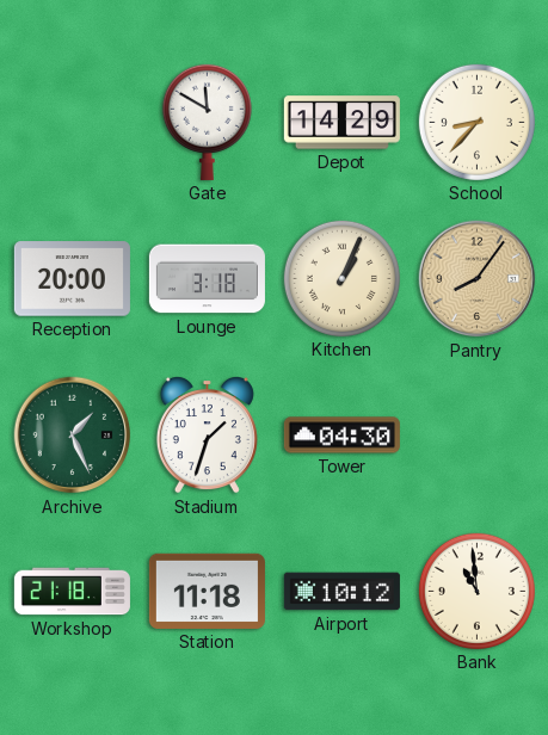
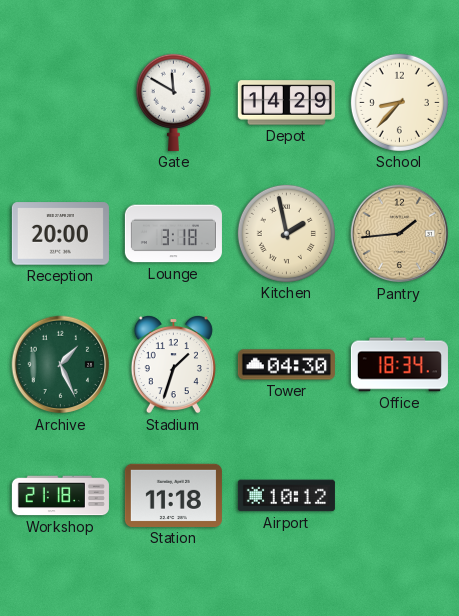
Kitchen: 1:04 -> 1:58 (286, 233)
Pantry: 8:06 -> 1:44 (400, 234)
Office: none -> 18:34 (399, 365)
Bank: 10:59 -> none (476, 591)
